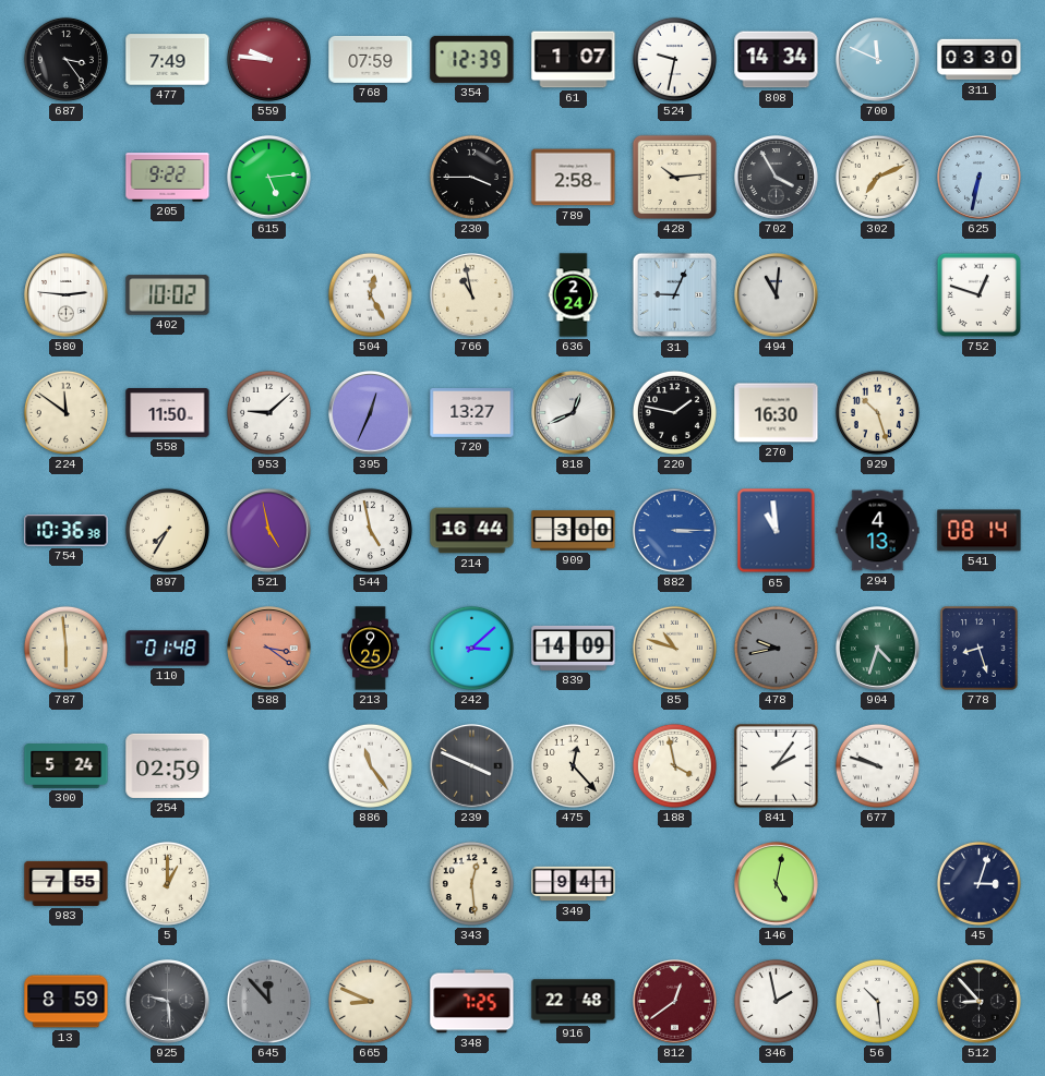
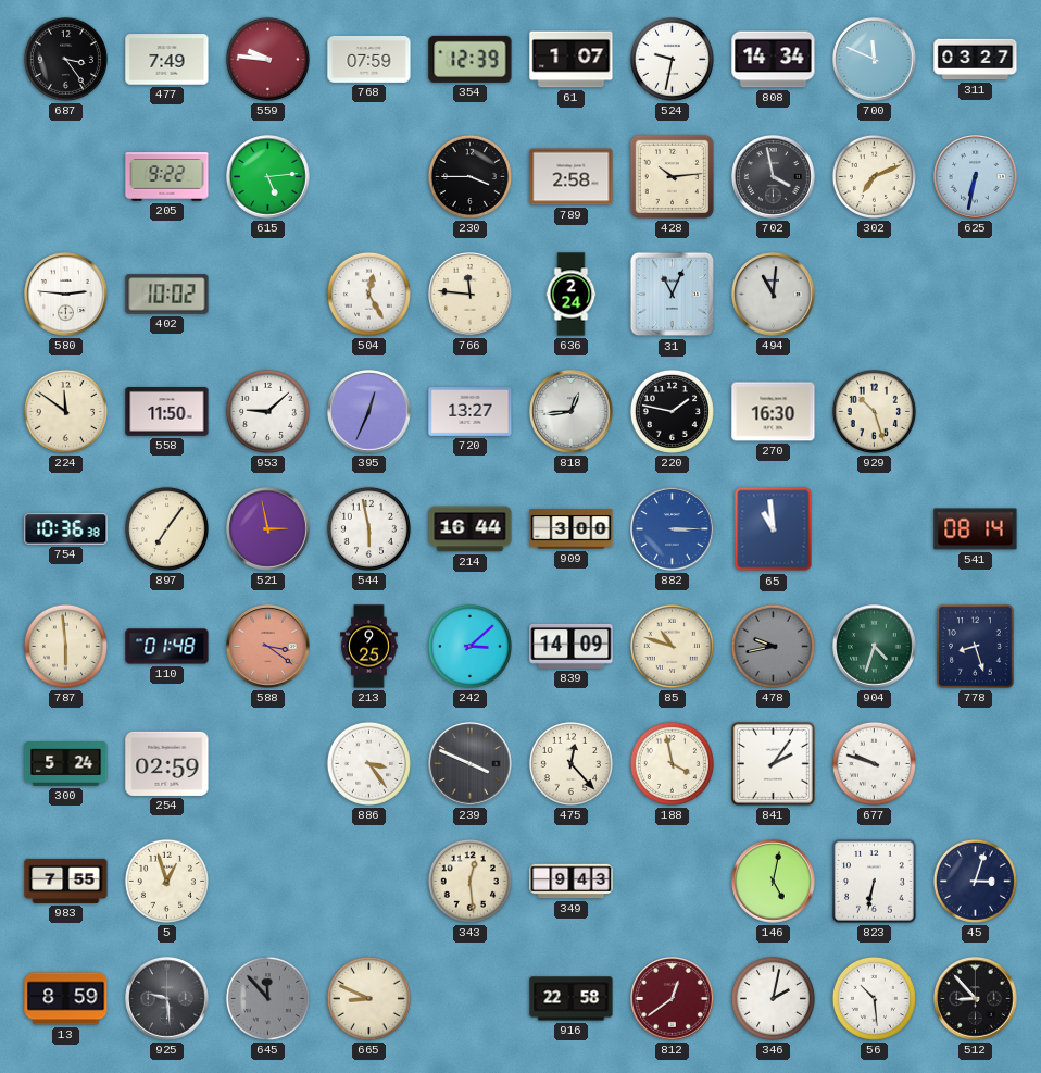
311: 03:30 -> 03:27 (976, 60)
702: 3:55 -> 3:58 (774, 177)
766: 10:58 -> 11:46 (471, 295)
31: 9:04 -> 11:04 (673, 295)
752: 12:48 -> none (978, 294)
818: 12:41 -> 12:44 (572, 412)
897: 7:35 -> 7:06 (166, 528)
521: 4:58 -> 2:58 (268, 529)
544: 4:58 -> 5:58 (368, 528)
294: 4:13 -> none (878, 531)
886: 11:24 -> 3:24 (368, 763)
5: 1:00 -> 12:57 (166, 881)
349: 9:41 -> 9:43 (572, 882)
823: none -> 6:32 (874, 881)
348: 7:25 -> none (472, 1002)
916: 22:48 -> 22:58 (572, 999)
346: 1:58 -> 2:02 (773, 998)
